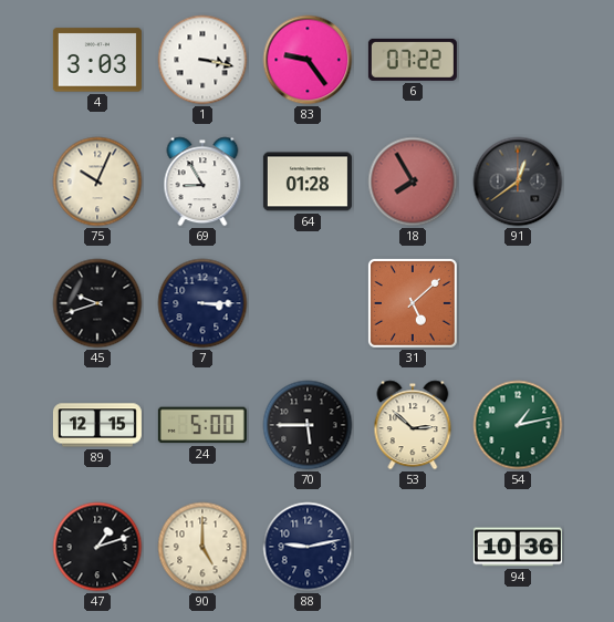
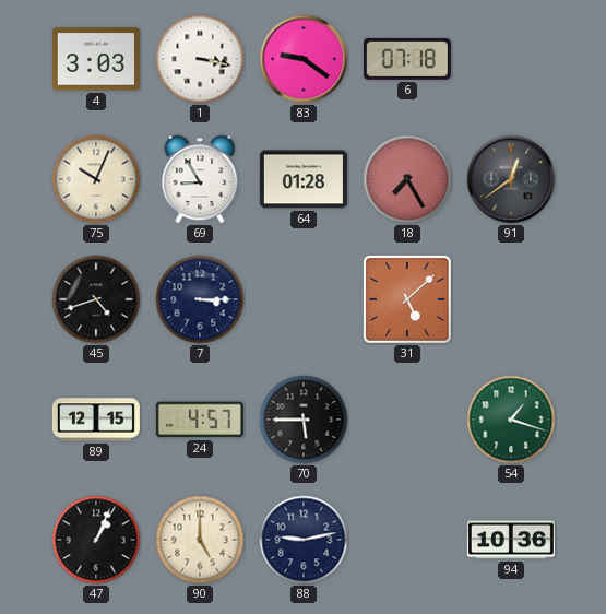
83: 9:24 -> 9:21 (304, 59)
6: 07:22 -> 07:18 (407, 59)
18: 7:55 -> 7:25 (407, 179)
45: 9:42 -> 4:42 (96, 299)
24: 5:00 -> 4:57 (200, 420)
53: 2:52 -> none (413, 425)
54: 1:13 -> 1:18 (511, 420)
47: 1:12 -> 1:04 (96, 540)
